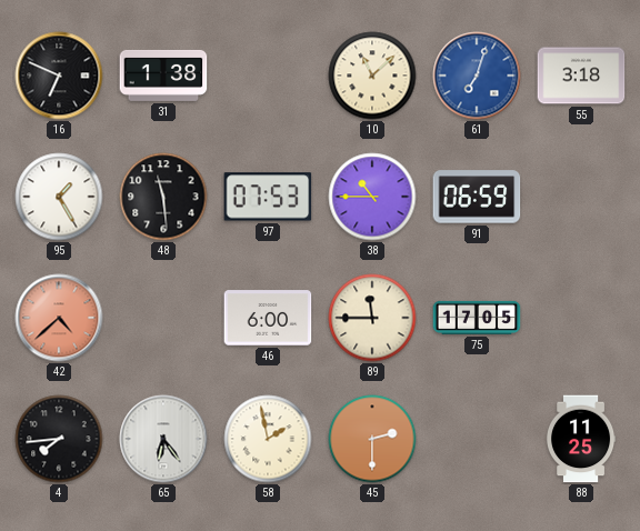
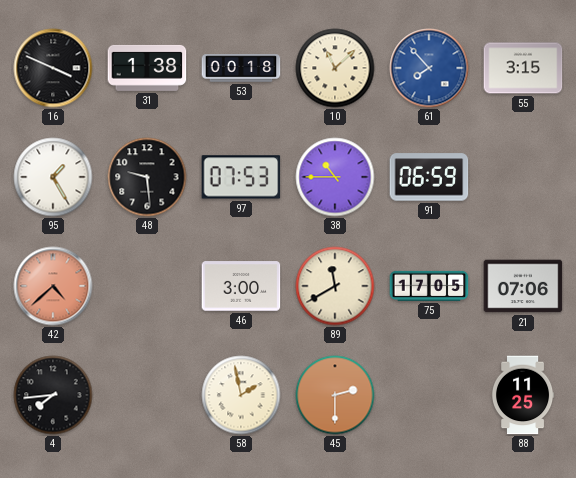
16: 6:49 -> 3:49 (53, 68)
53: none -> 00:18 (241, 68)
61: 7:03 -> 7:53 (429, 68)
55: 3:18 -> 3:15 (523, 68)
48: 11:29 -> 9:29 (147, 177)
46: 6:00 -> 3:00 (241, 286)
89: 11:45 -> 11:40 (335, 286)
21: none -> 07:06 (523, 286)
65: 6:24 -> none (163, 439)
